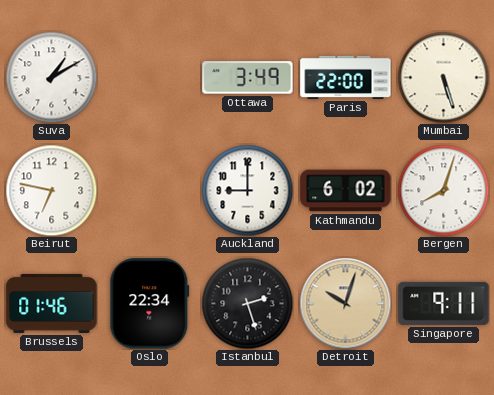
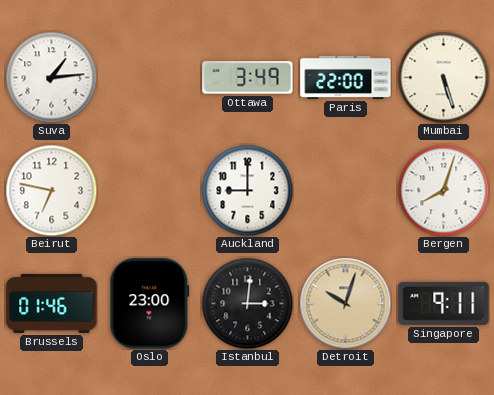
Suva: 1:10 -> 1:14 (51, 77)
Kathmandu: 6:02 -> none (346, 191)
Oslo: 22:34 -> 23:00 (150, 304)
Istanbul: 2:27 -> 3:01 (247, 303)
